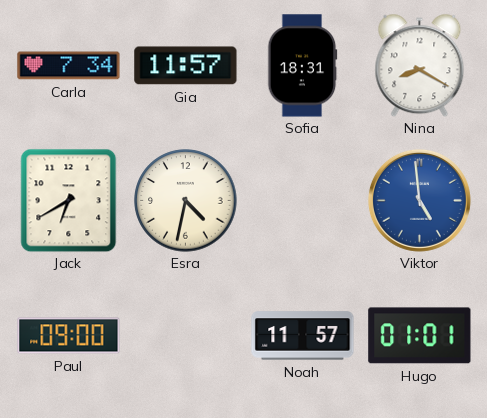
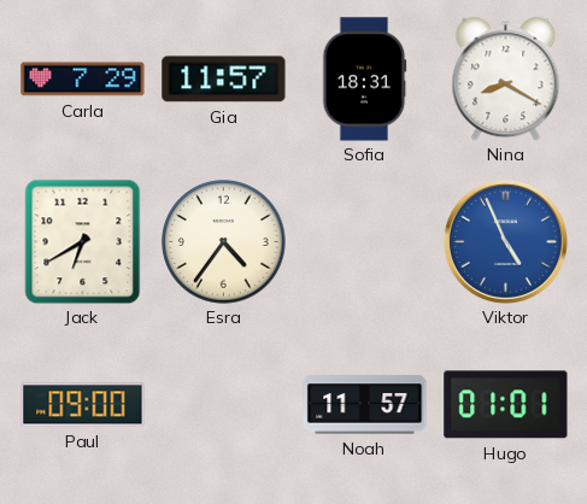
Carla: 7:34 -> 7:29 (83, 80)
Esra: 4:32 -> 4:36 (224, 242)
Viktor: 4:59 -> 4:56 (505, 241)
